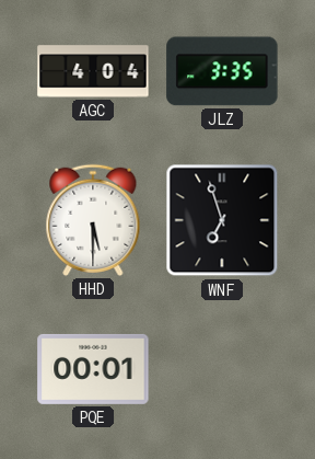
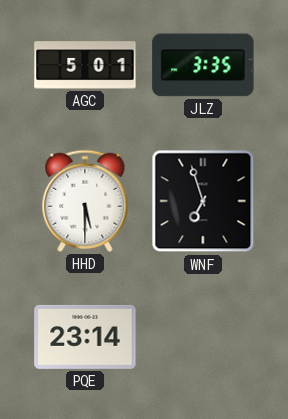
AGC: 4:04 -> 5:01 (85, 65)
PQE: 00:01 -> 23:14 (85, 337)
